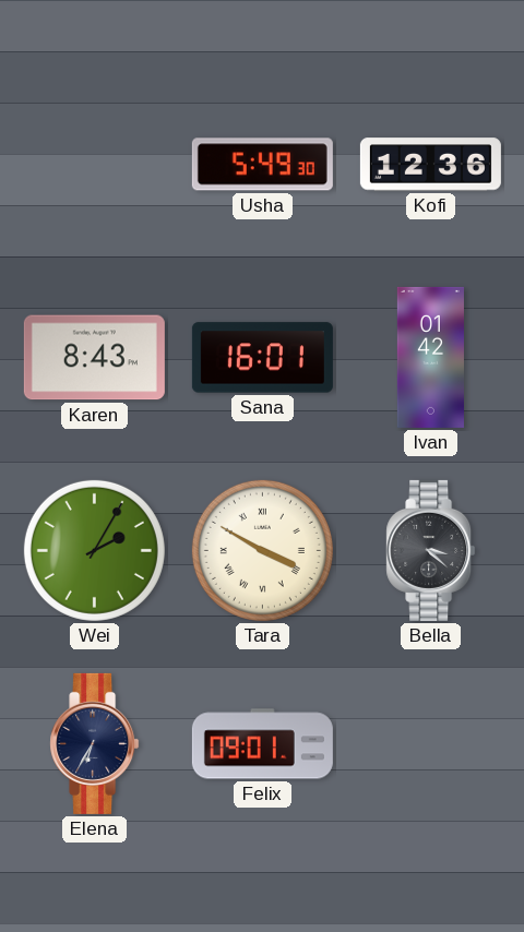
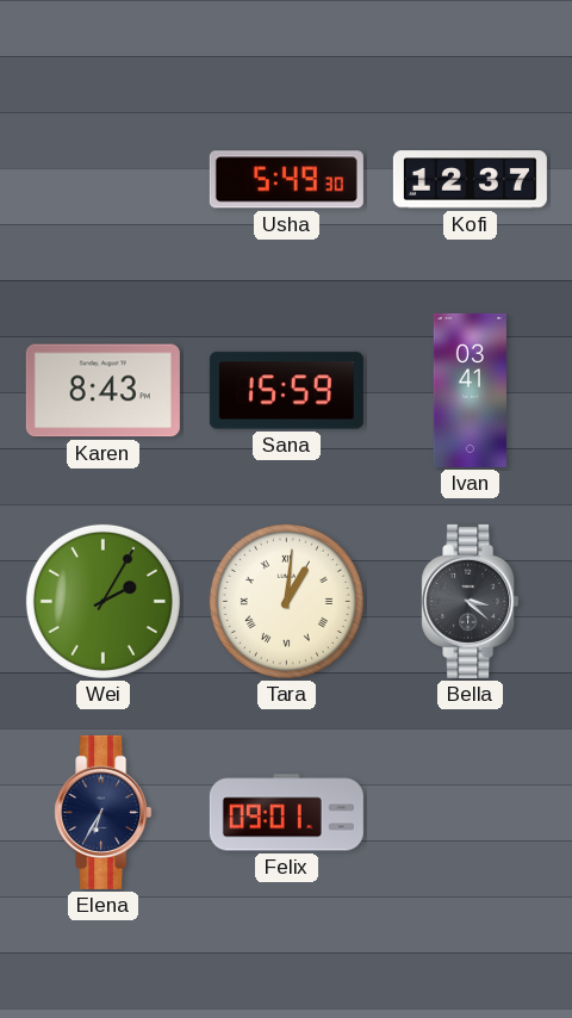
Kofi: 12:36 -> 12:37 (470, 180)
Sana: 16:01 -> 15:59 (286, 391)
Ivan: 01:42 -> 03:41 (470, 390)
Tara: 3:50 -> 1:01 (286, 601)
